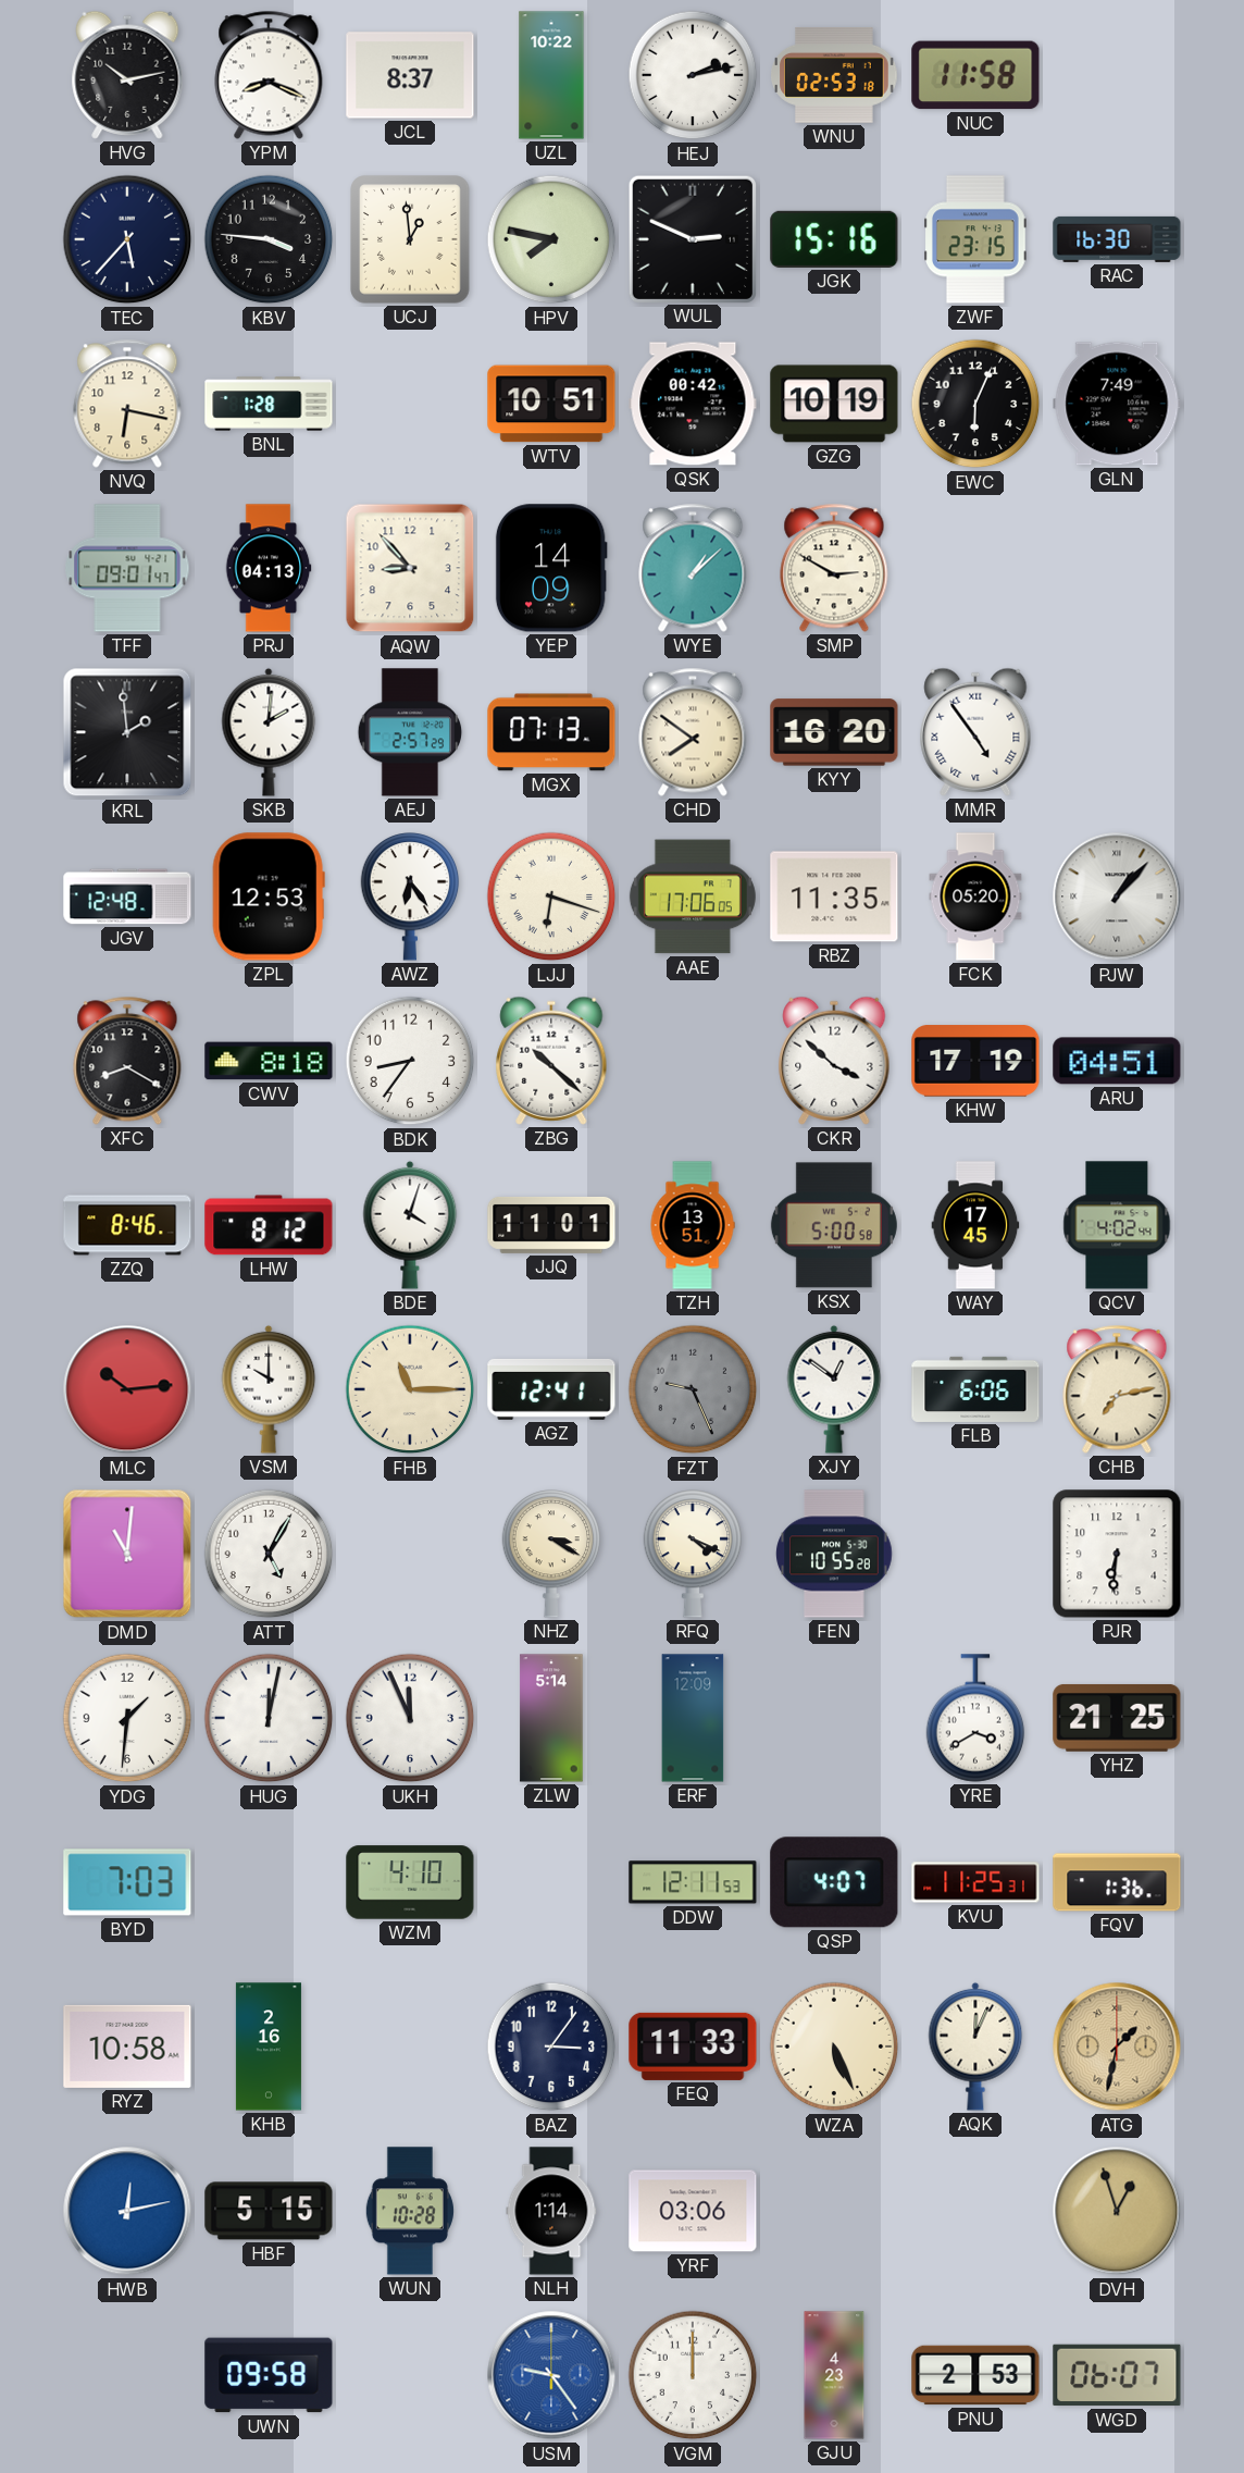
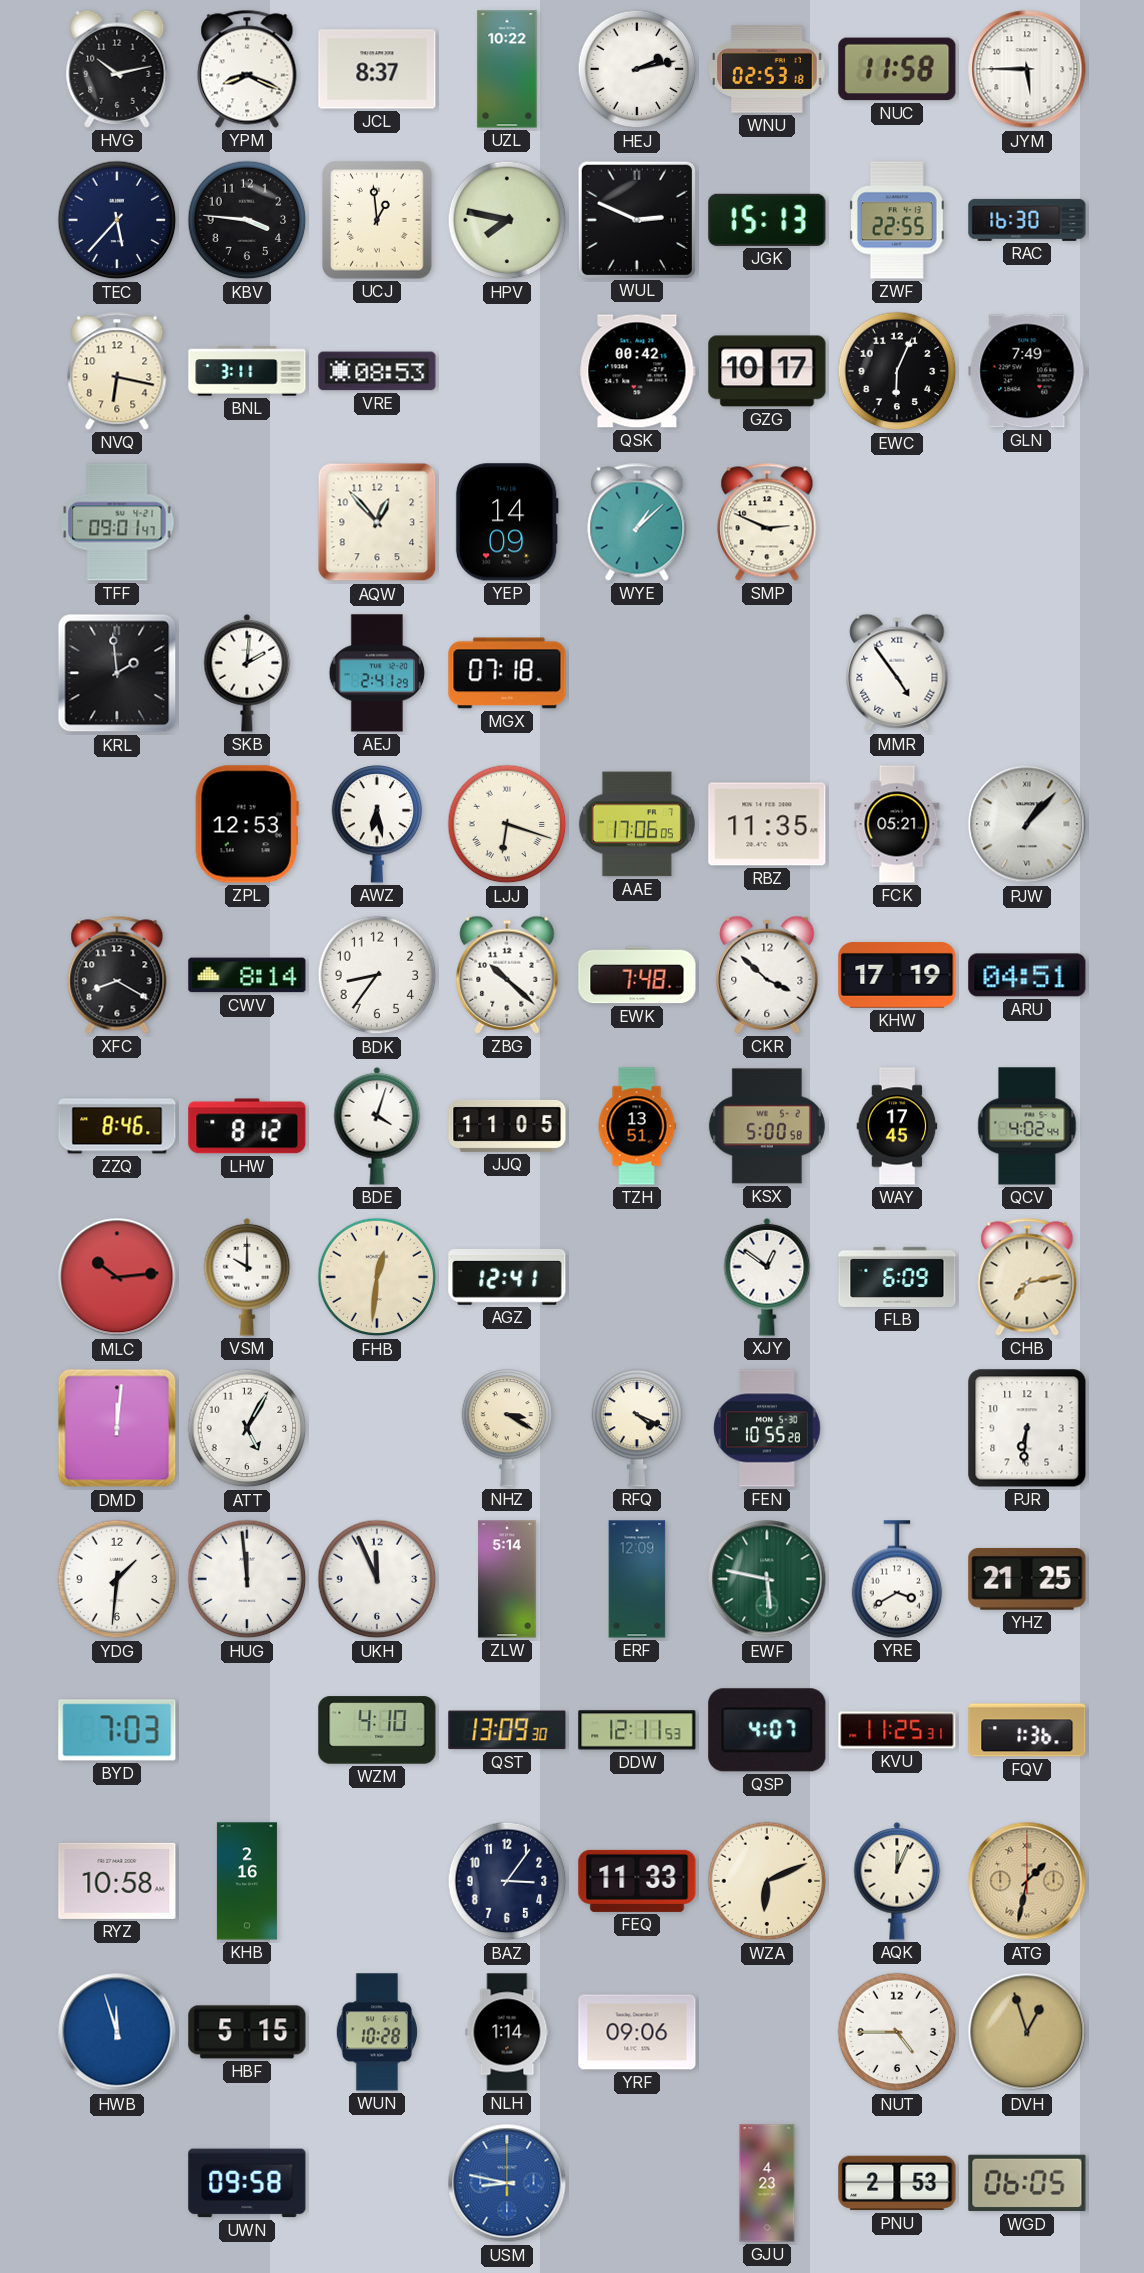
JYM: none -> 5:45 (1027, 69)
JGK: 15:16 -> 15:13 (767, 220)
ZWF: 23:15 -> 22:55 (898, 220)
BNL: 1:28 -> 3:11 (247, 371)
VRE: none -> 08:53 (377, 371)
WTV: 10:51 -> none (551, 404)
GZG: 10:19 -> 10:17 (767, 371)
PRJ: 04:13 -> none (269, 568)
AQW: 8:53 -> 12:53 (377, 522)
SMP: 2:50 -> 2:49 (767, 522)
AEJ: 2:57 -> 2:41 (377, 673)
MGX: 07:13 -> 07:18 (507, 673)
CHD: 7:51 -> none (693, 732)
KYY: 16:20 -> none (834, 732)
JGV: 12:48 -> none (127, 897)
AWZ: 6:24 -> 6:28 (377, 824)
FCK: 05:20 -> 05:21 (897, 824)
CWV: 8:18 -> 8:14 (247, 975)
EWK: none -> 7:48 (637, 975)
JJQ: 11:01 -> 11:05 (507, 1126)
FHB: 11:15 -> 12:31 (377, 1277)
FZT: 9:26 -> none (693, 1389)
FLB: 6:06 -> 6:09 (897, 1277)
DMD: 11:01 -> 12:01 (117, 1428)
HUG: 12:02 -> 11:59 (247, 1579)
EWF: none -> 5:47 (767, 1579)
QST: none -> 13:09 (507, 1730)
WZA: 5:26 -> 6:11 (767, 1881)
HWB: 12:13 -> 11:57 (117, 2032)
YRF: 03:06 -> 09:06 (637, 2032)
NUT: none -> 4:45 (897, 2032)
USM: 9:24 -> 8:47 (507, 2183)
VGM: 12:00 -> none (693, 2375)
WGD: 06:07 -> 06:05 (1027, 2183)
